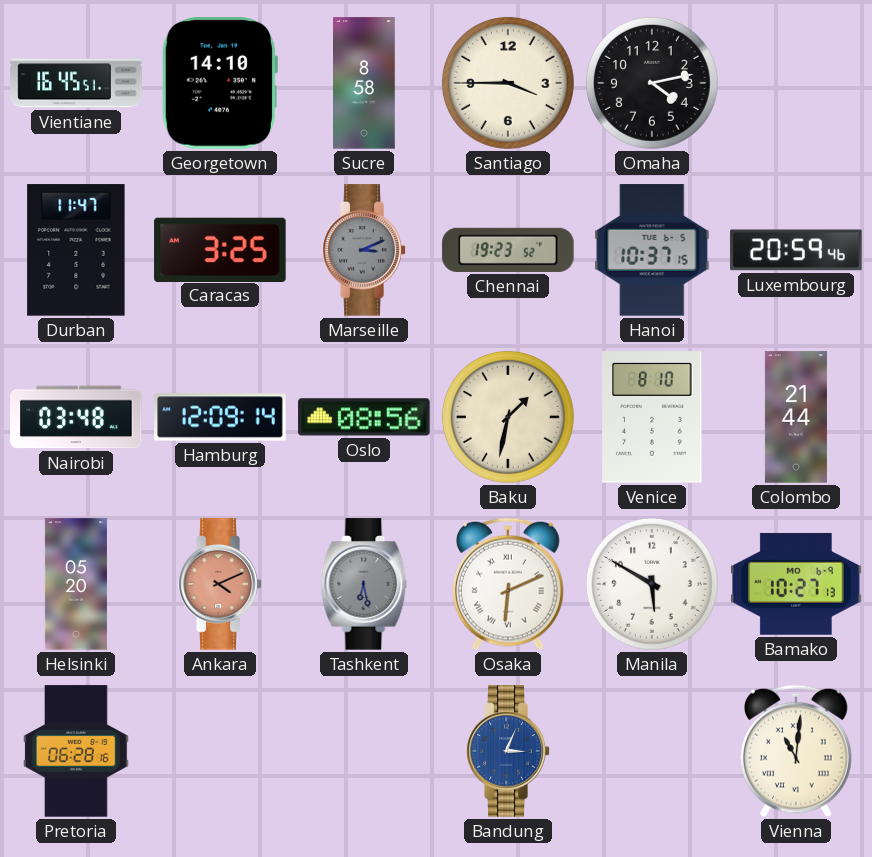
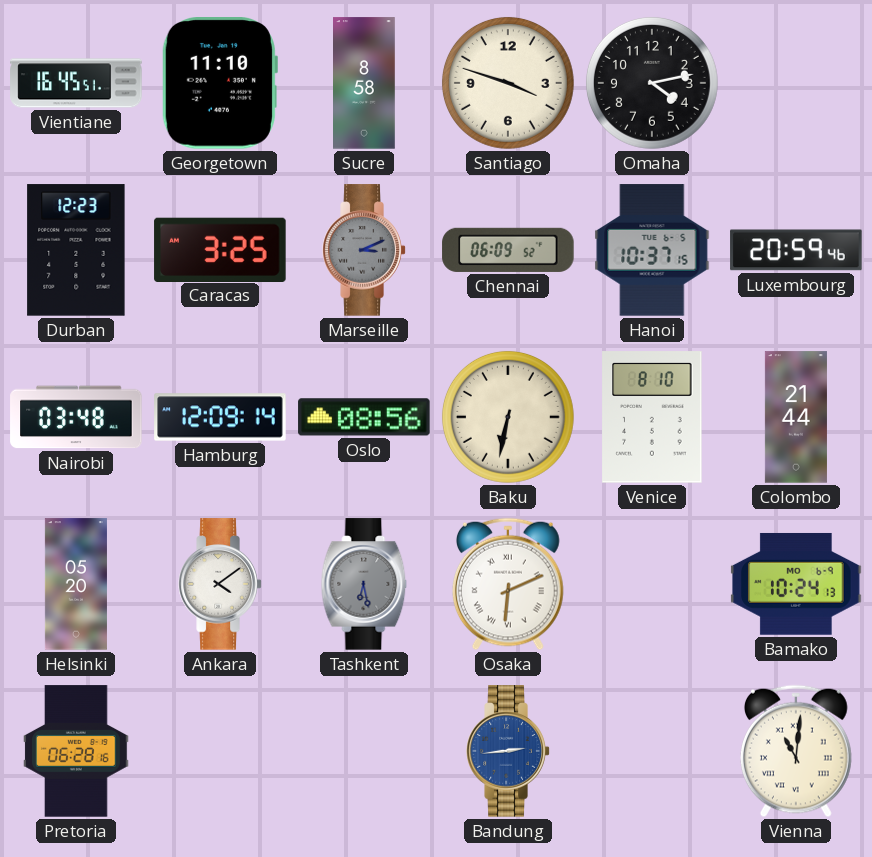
Georgetown: 14:10 -> 11:10 (219, 84)
Santiago: 3:45 -> 3:48 (508, 83)
Durban: 11:47 -> 12:23 (76, 250)
Chennai: 19:23 -> 06:09 (508, 250)
Baku: 1:32 -> 6:32 (508, 417)
Ankara: 4:11 -> 4:09 (220, 584)
Ankara dial: salmon -> white (220, 584)
Manila: 5:50 -> none (652, 584)
Bamako: 10:27 -> 10:24 (796, 584)
Bandung: 3:04 -> 2:44 (508, 751)
